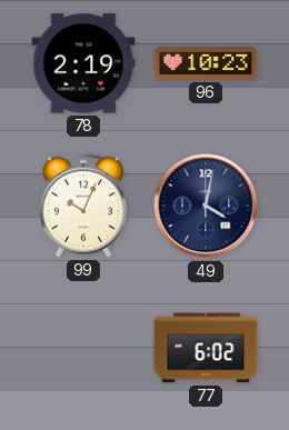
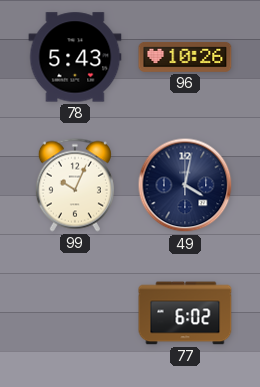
78: 2:19 -> 5:43 (75, 57)
96: 10:23 -> 10:26 (185, 57)
